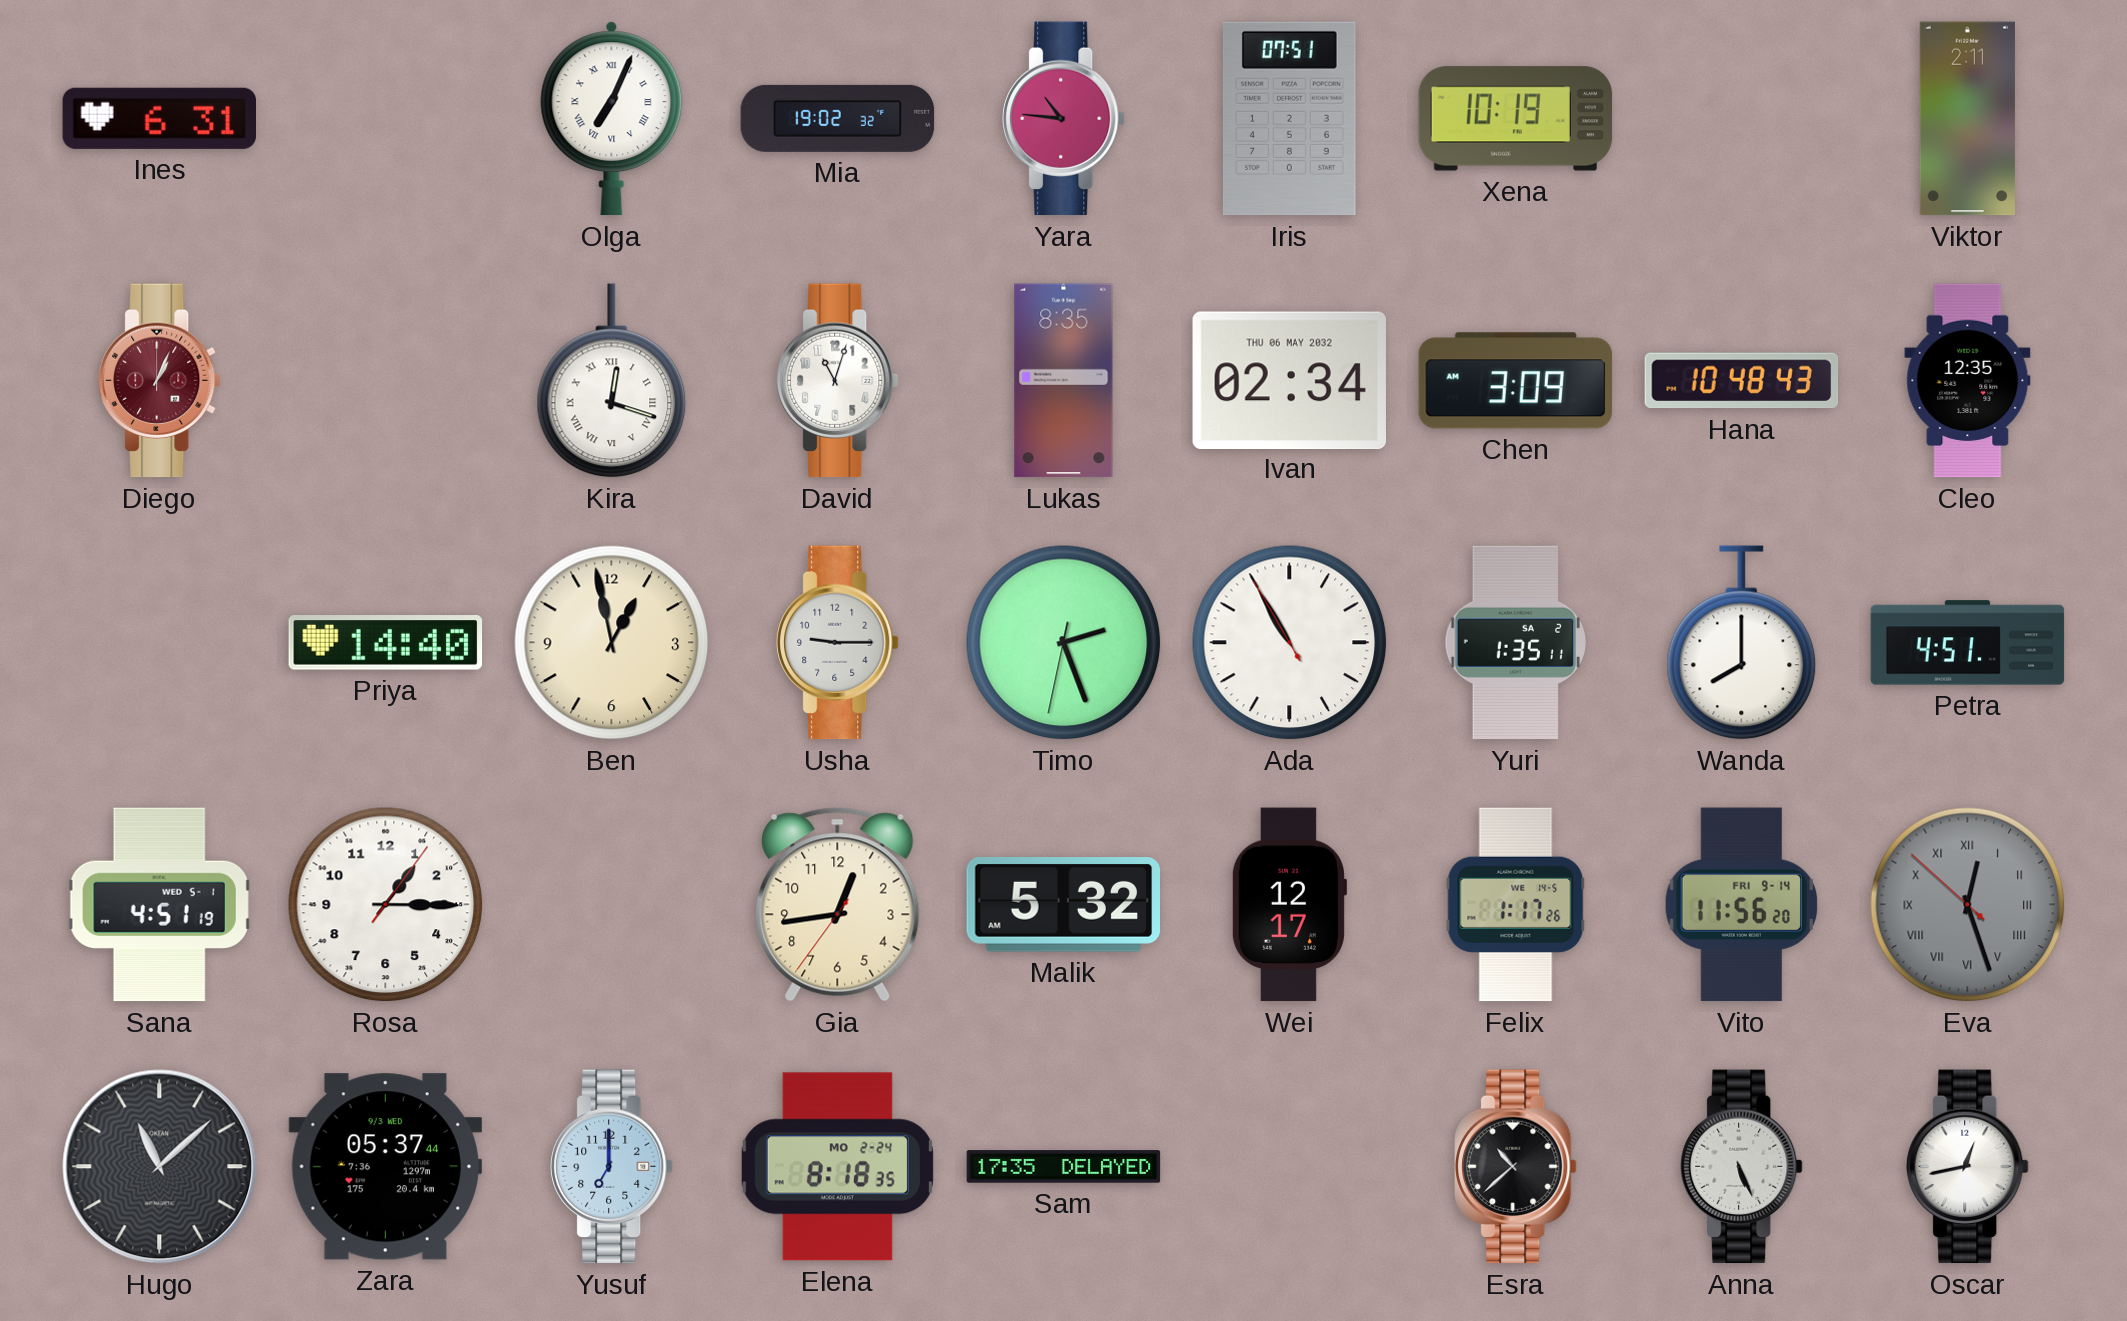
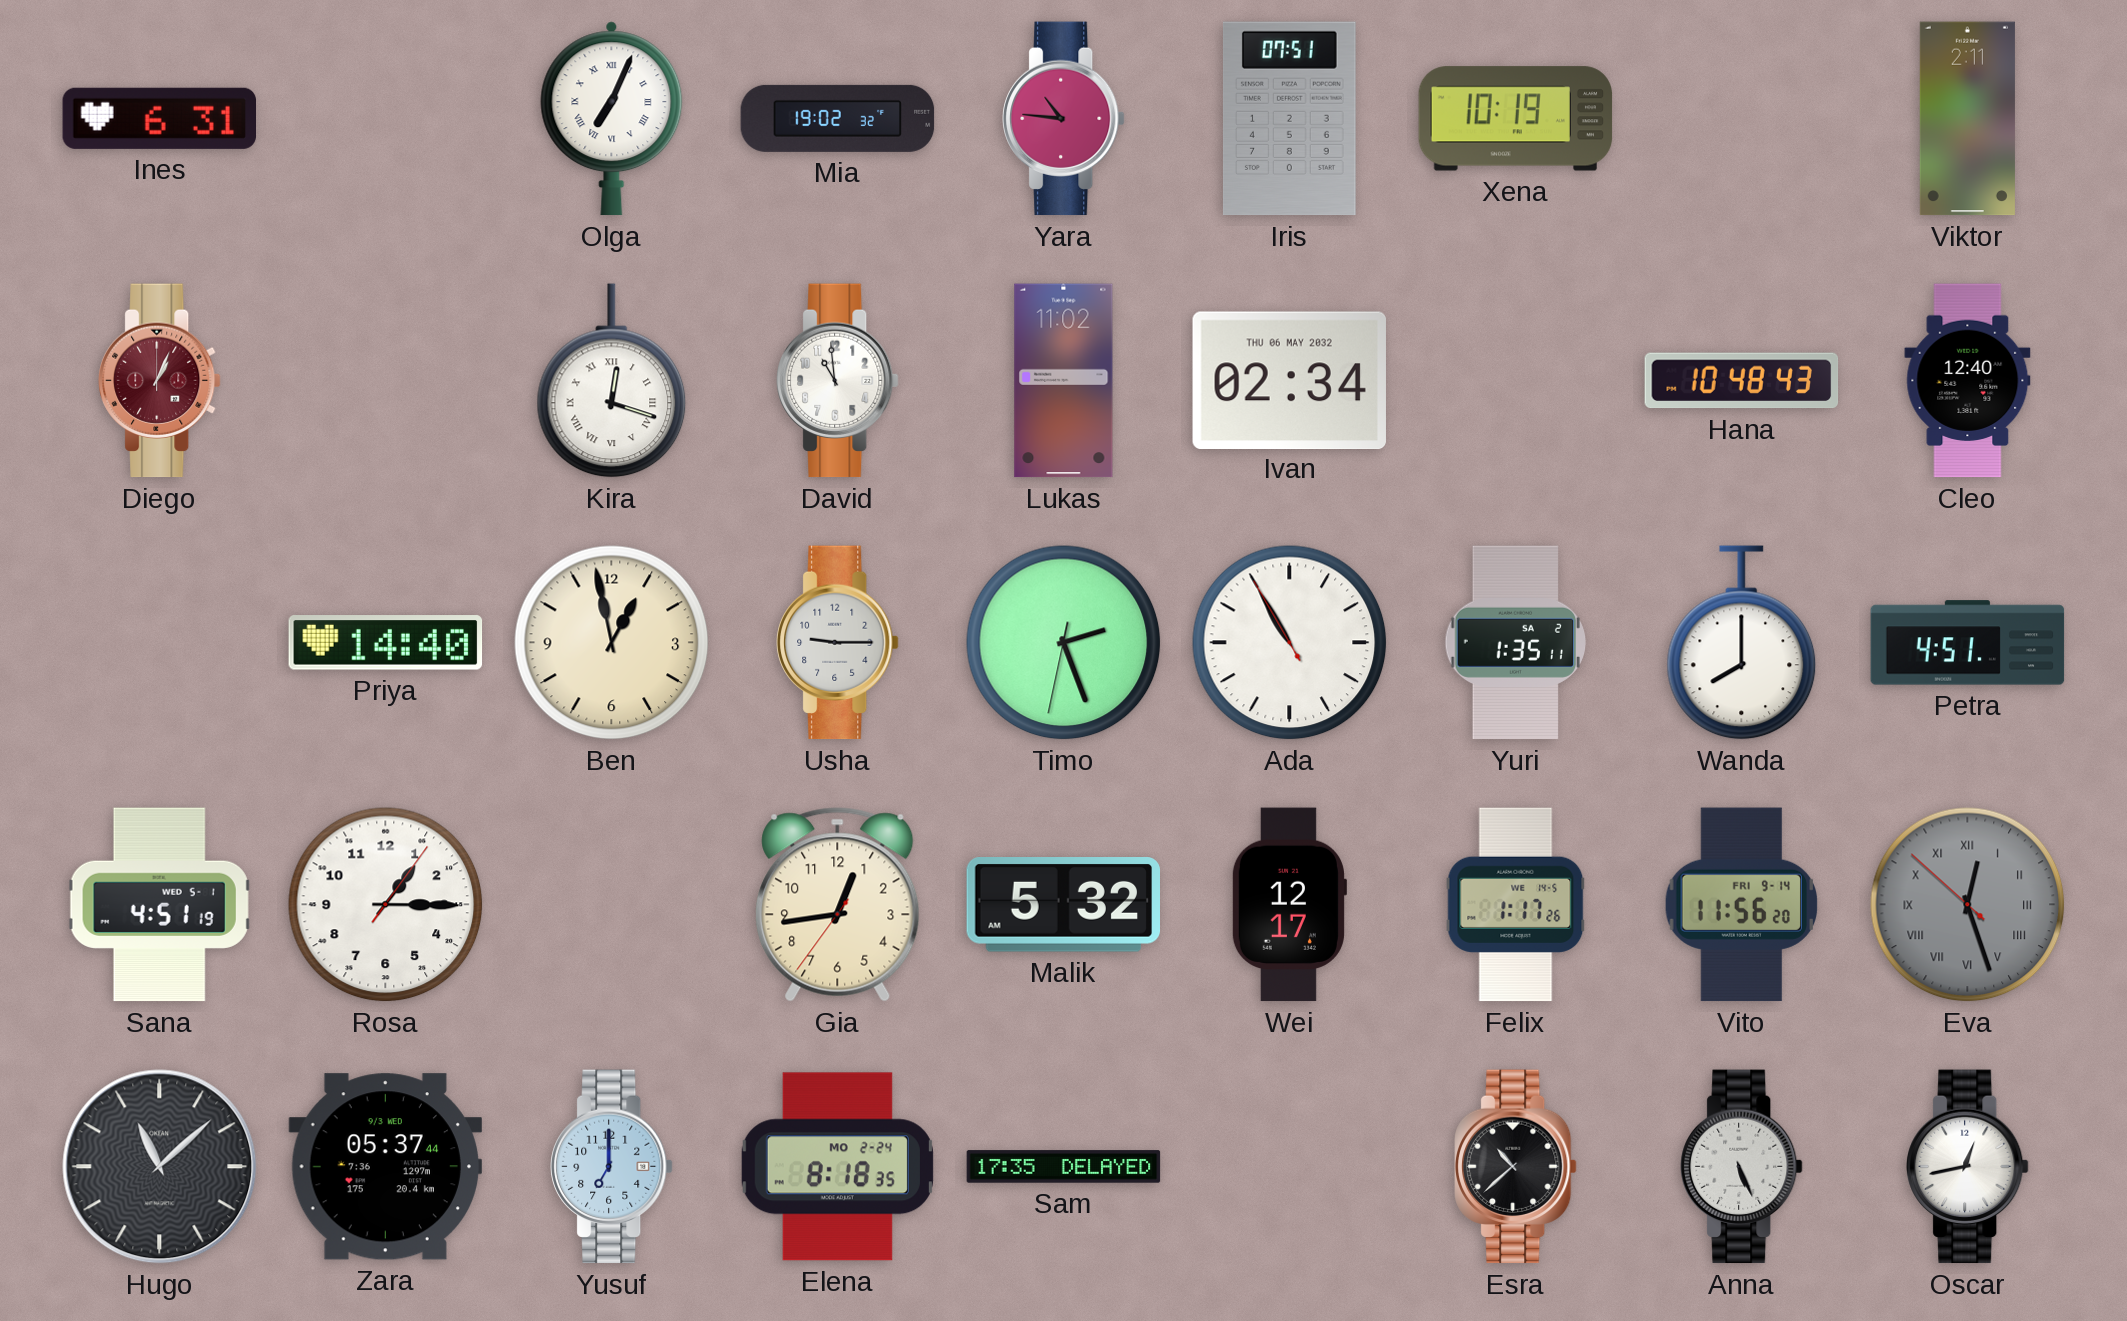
David: 11:03 -> 10:59 (838, 381)
Lukas: 8:35 -> 11:02 (1064, 381)
Chen: 3:09 -> none (1516, 381)
Cleo: 12:35 -> 12:40 (1968, 381)
